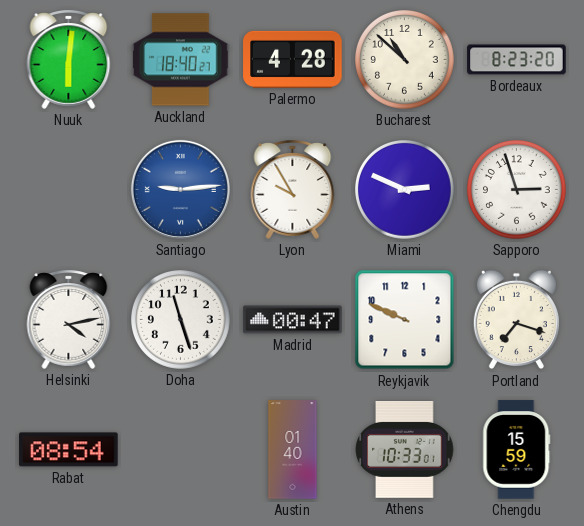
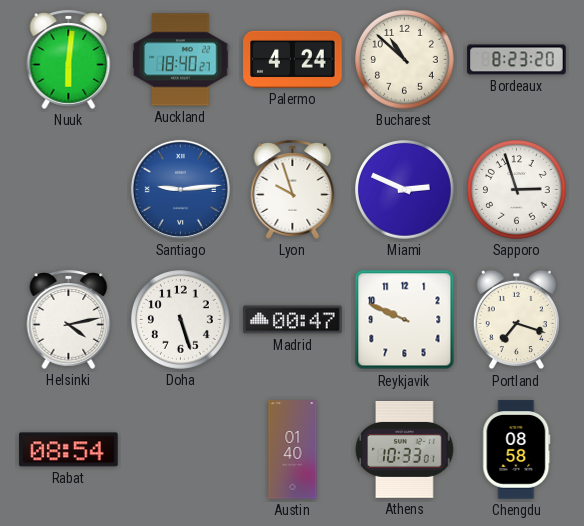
Palermo: 4:28 -> 4:24 (293, 59)
Lyon: 9:55 -> 9:57 (293, 189)
Doha: 11:27 -> 5:27 (181, 320)
Chengdu: 15:59 -> 08:58 (517, 450)
